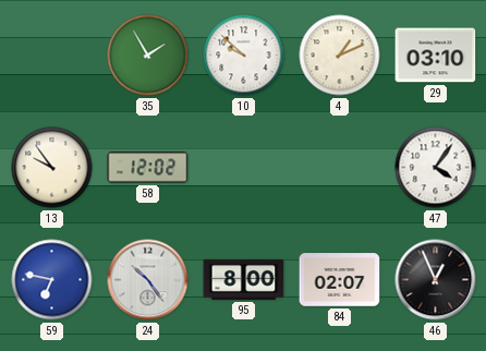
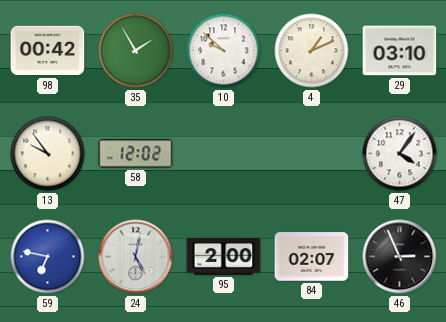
98: none -> 00:42 (48, 51)
24: 10:24 -> 5:02 (136, 257)
95: 8:00 -> 2:00 (224, 256)
46: 12:56 -> 2:56 (400, 257)
